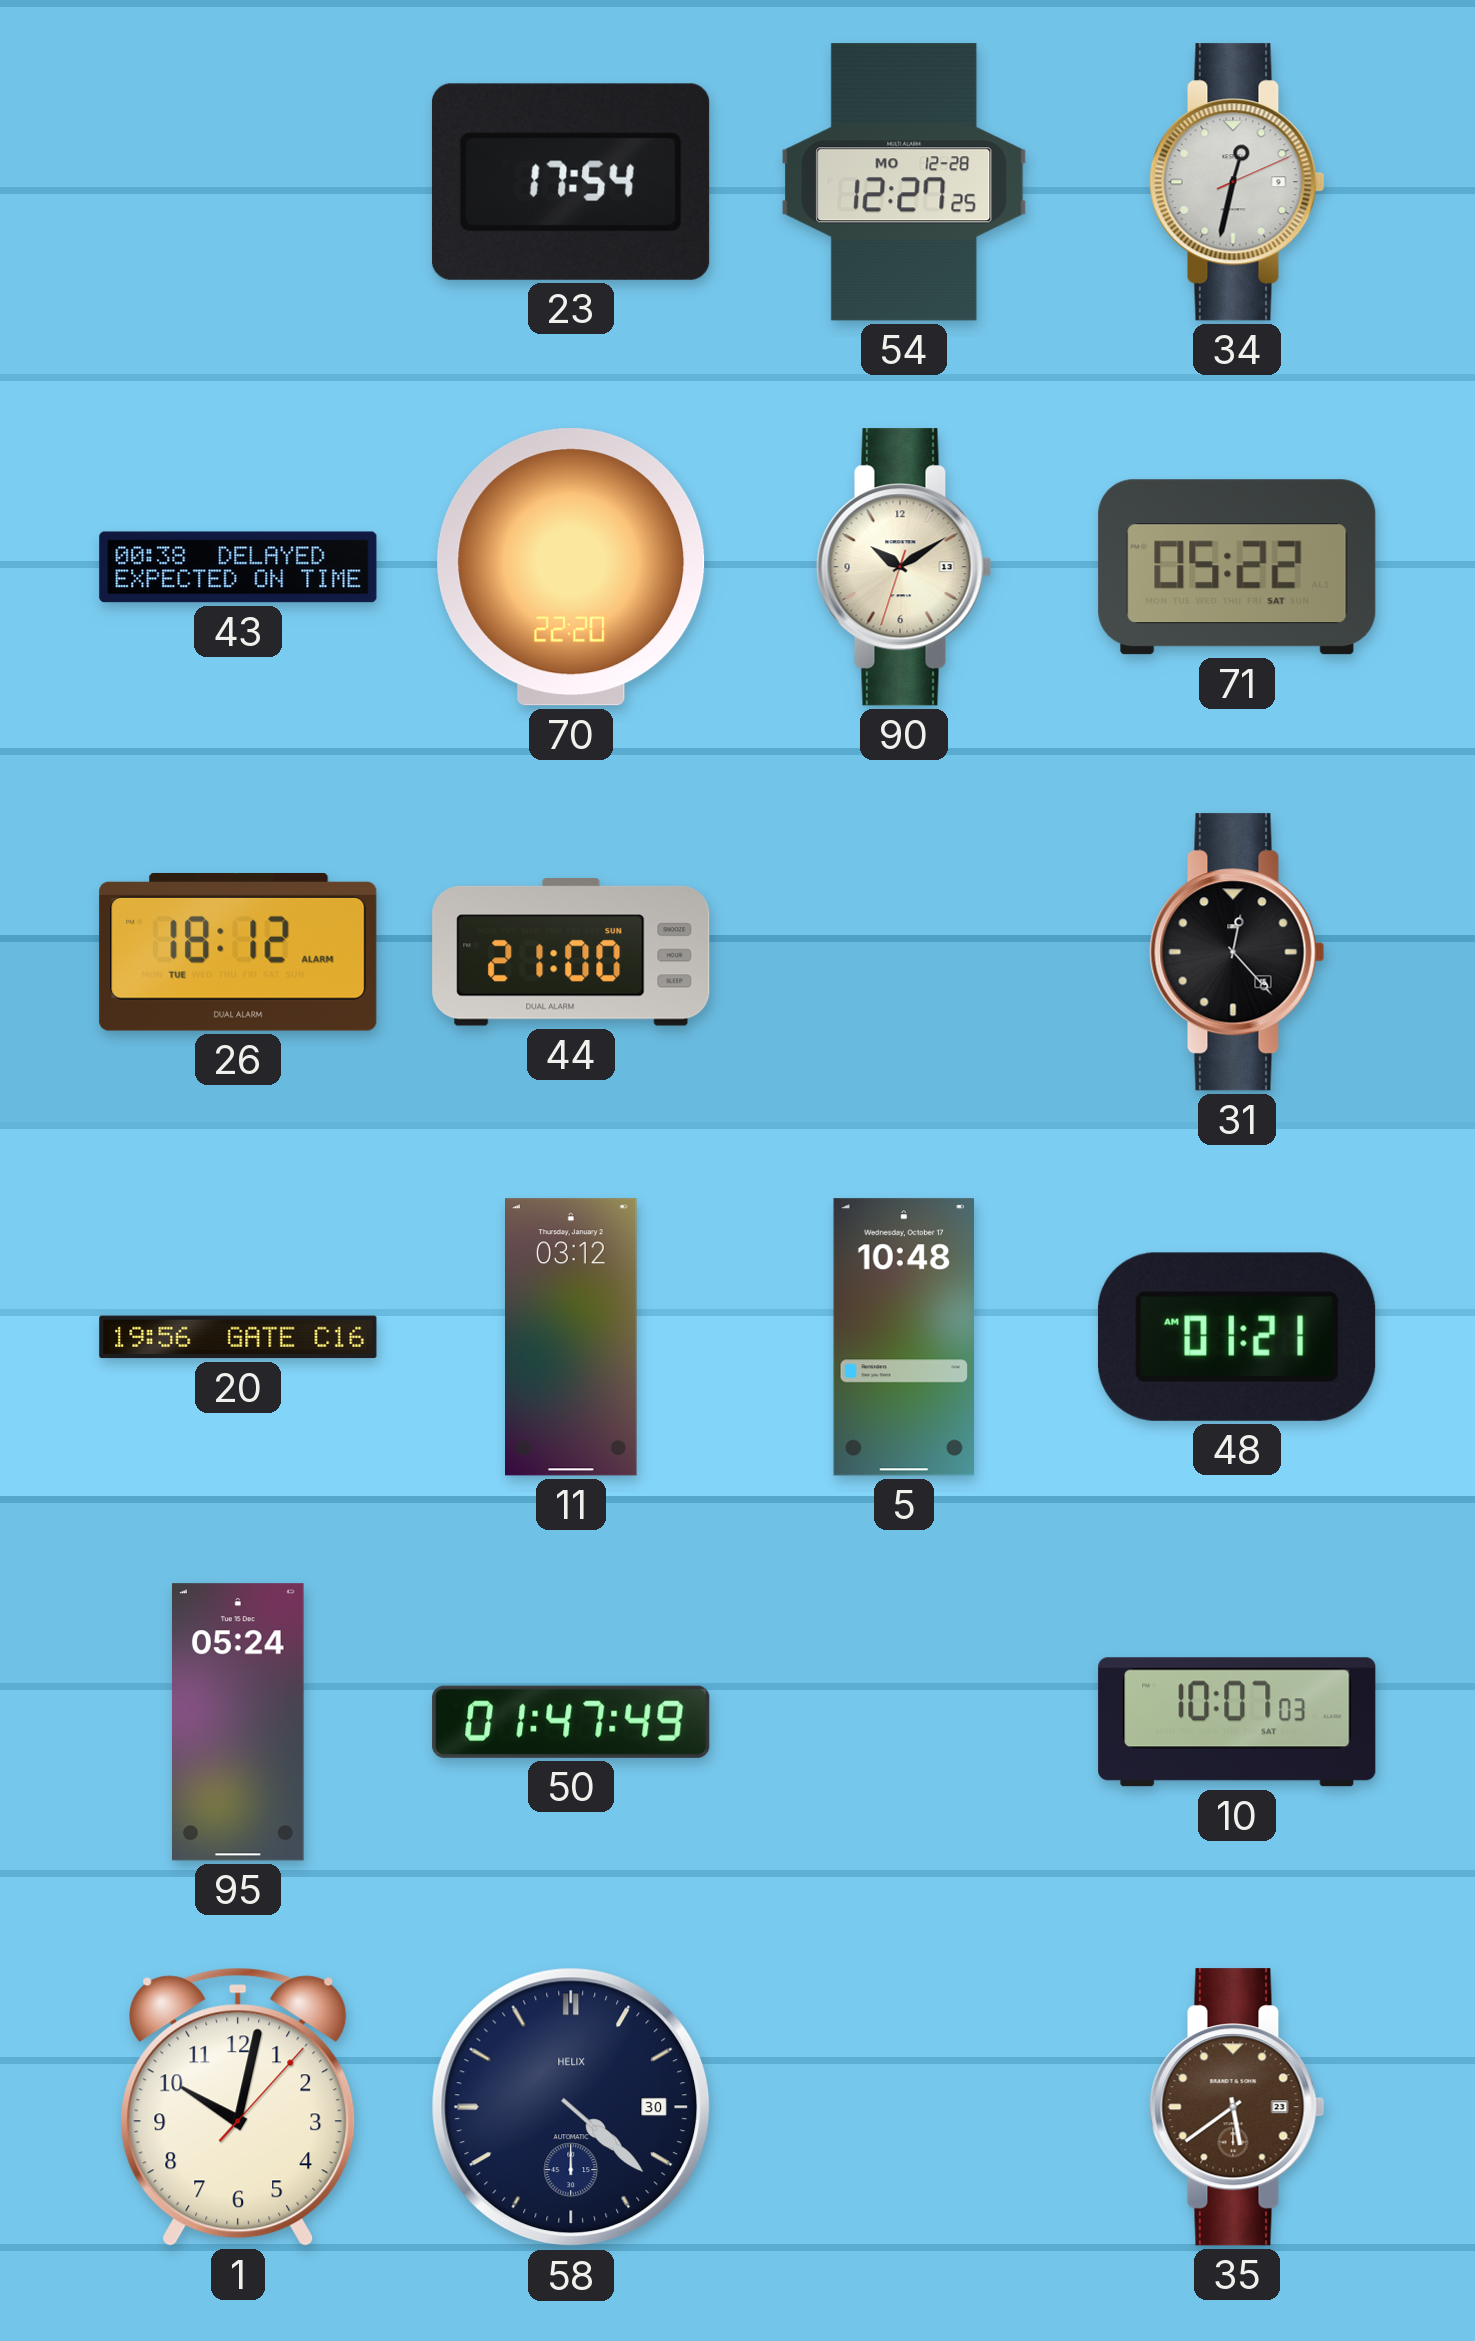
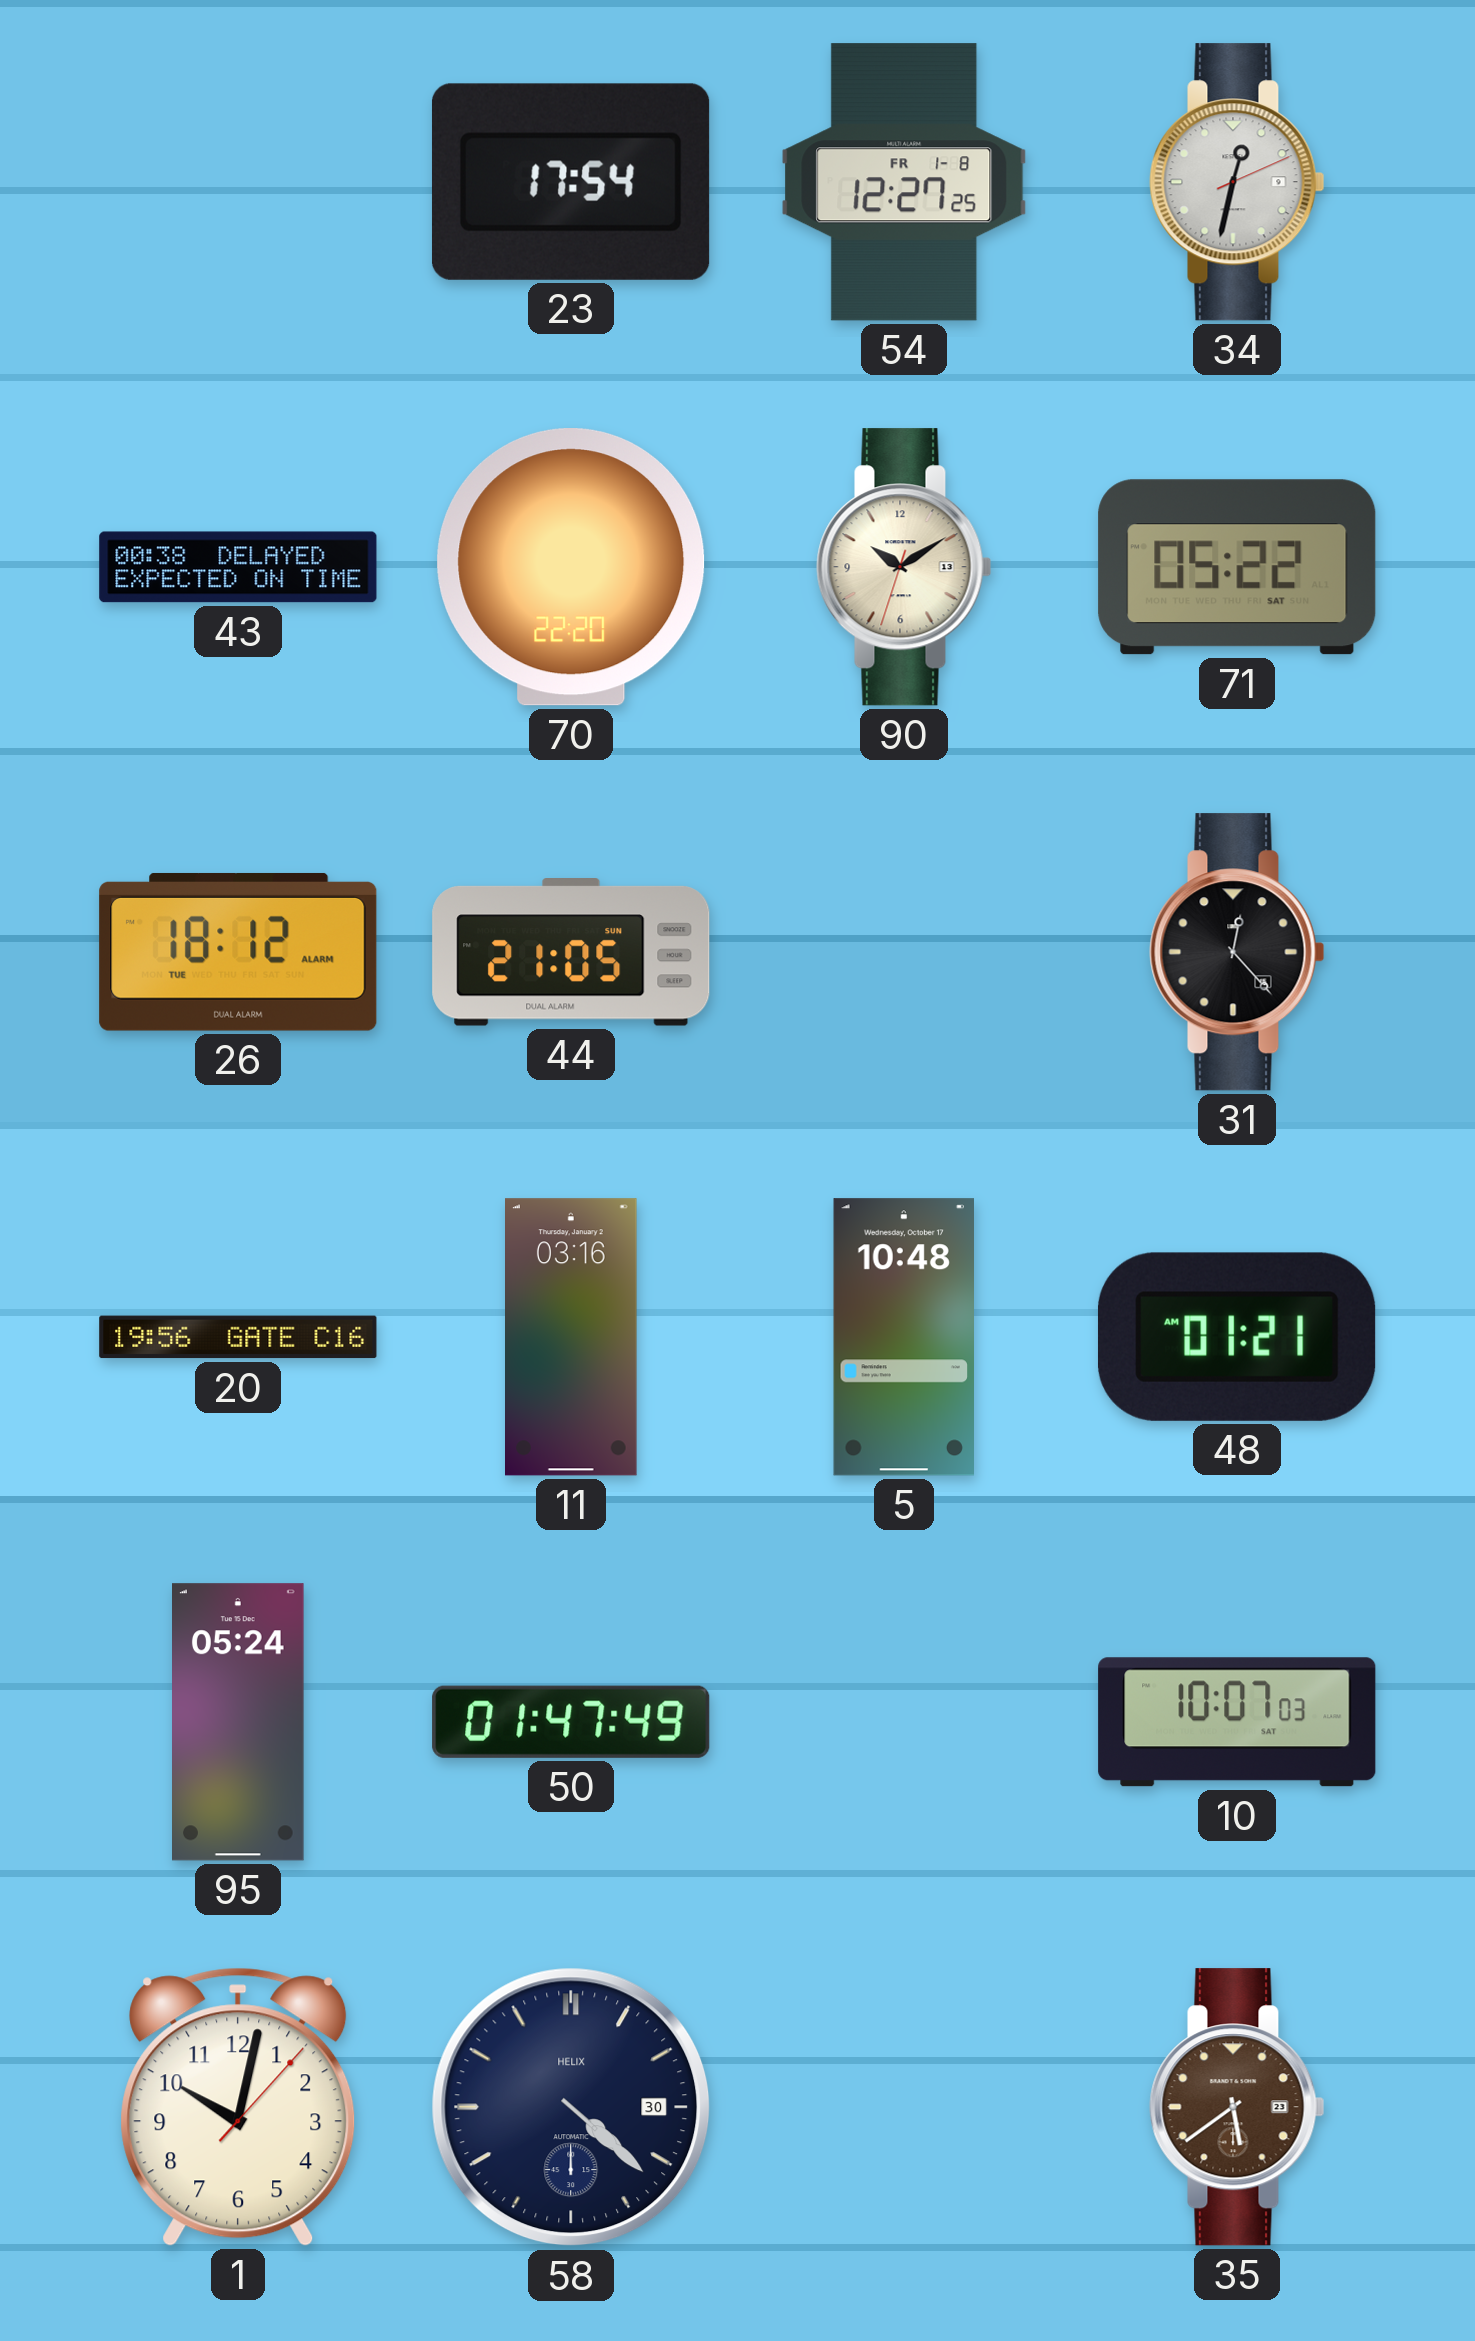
54 date: MO 12-28 -> FR 1-8 (904, 182)
44: 21:00 -> 21:05 (571, 953)
11: 03:12 -> 03:16 (572, 1337)
